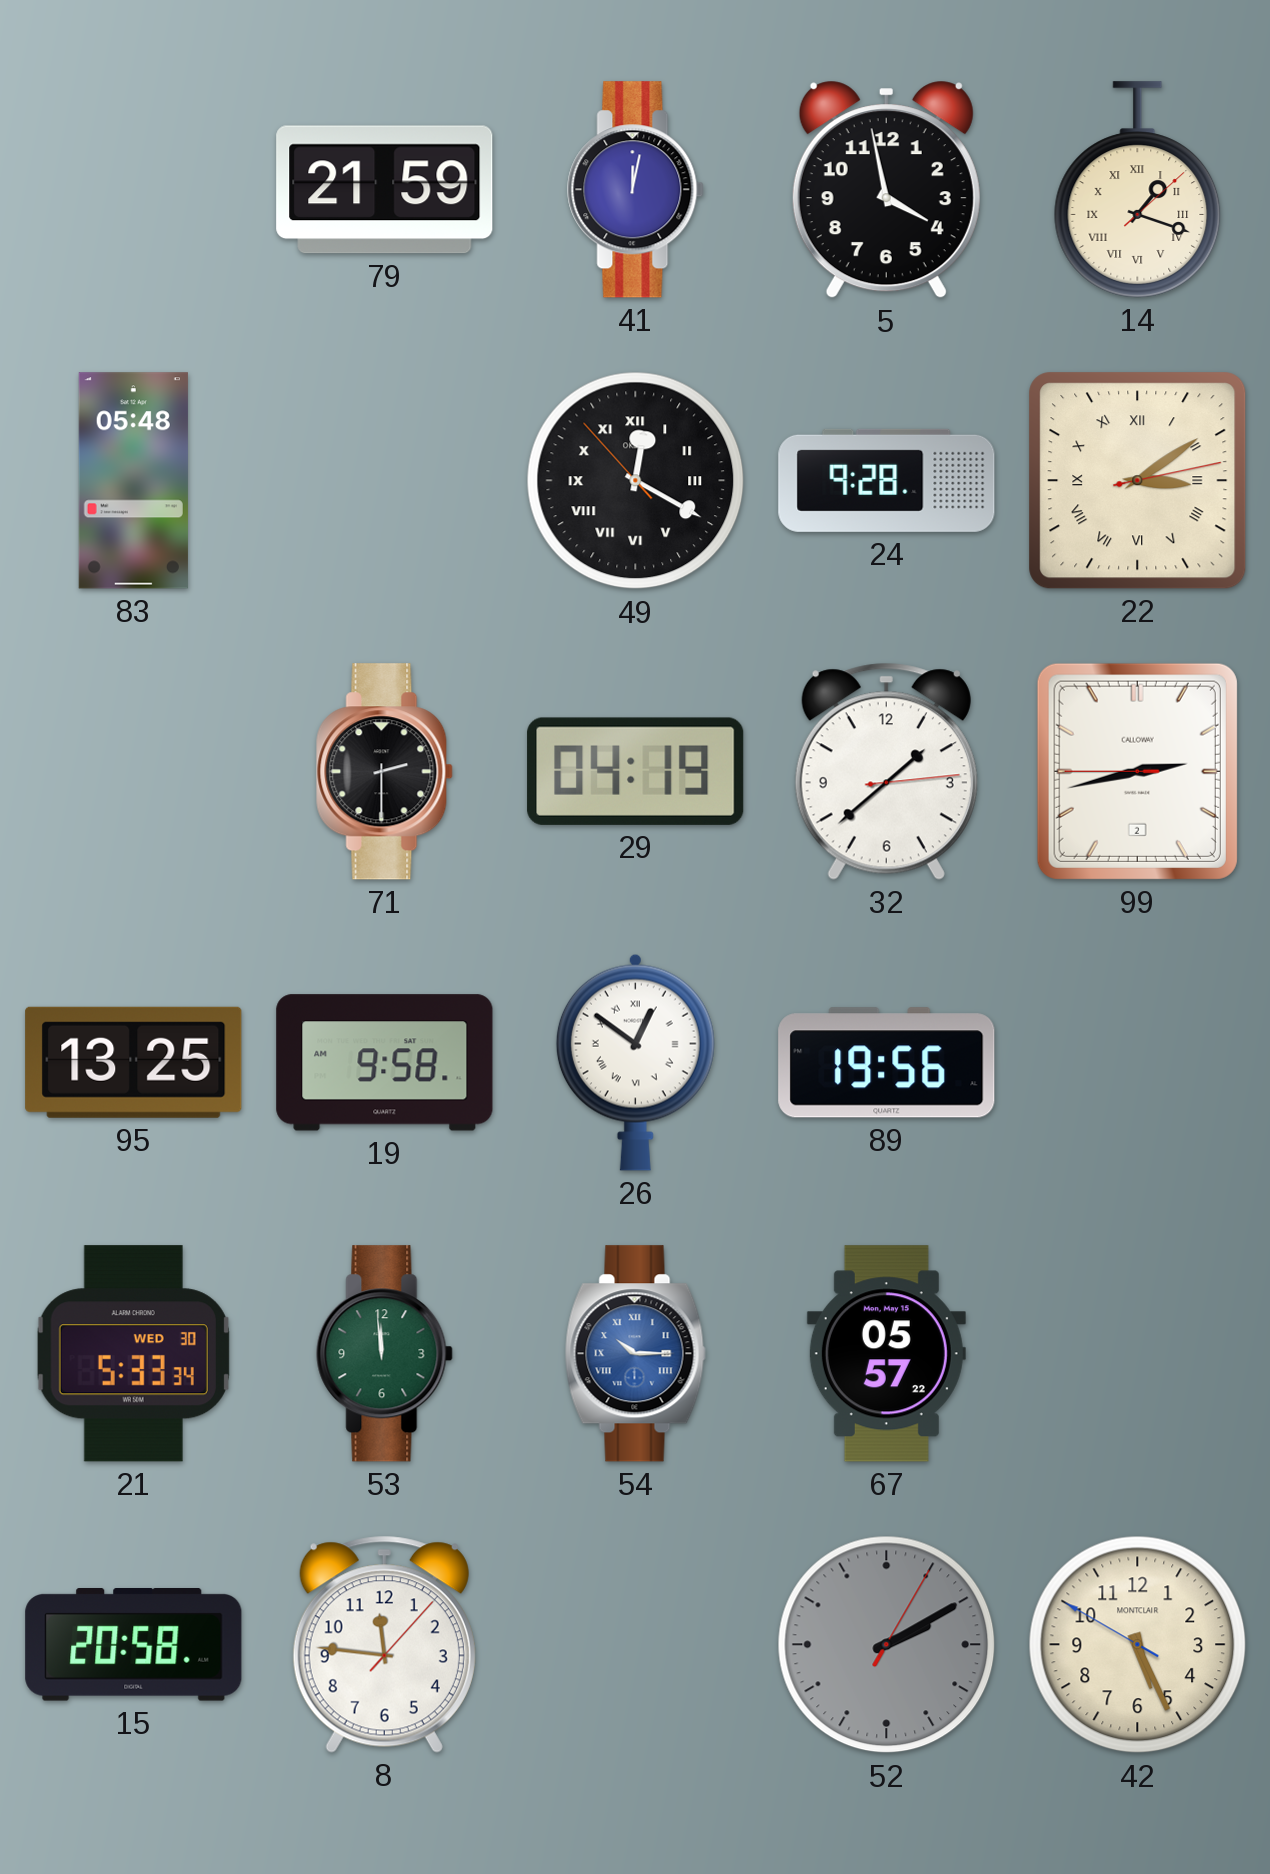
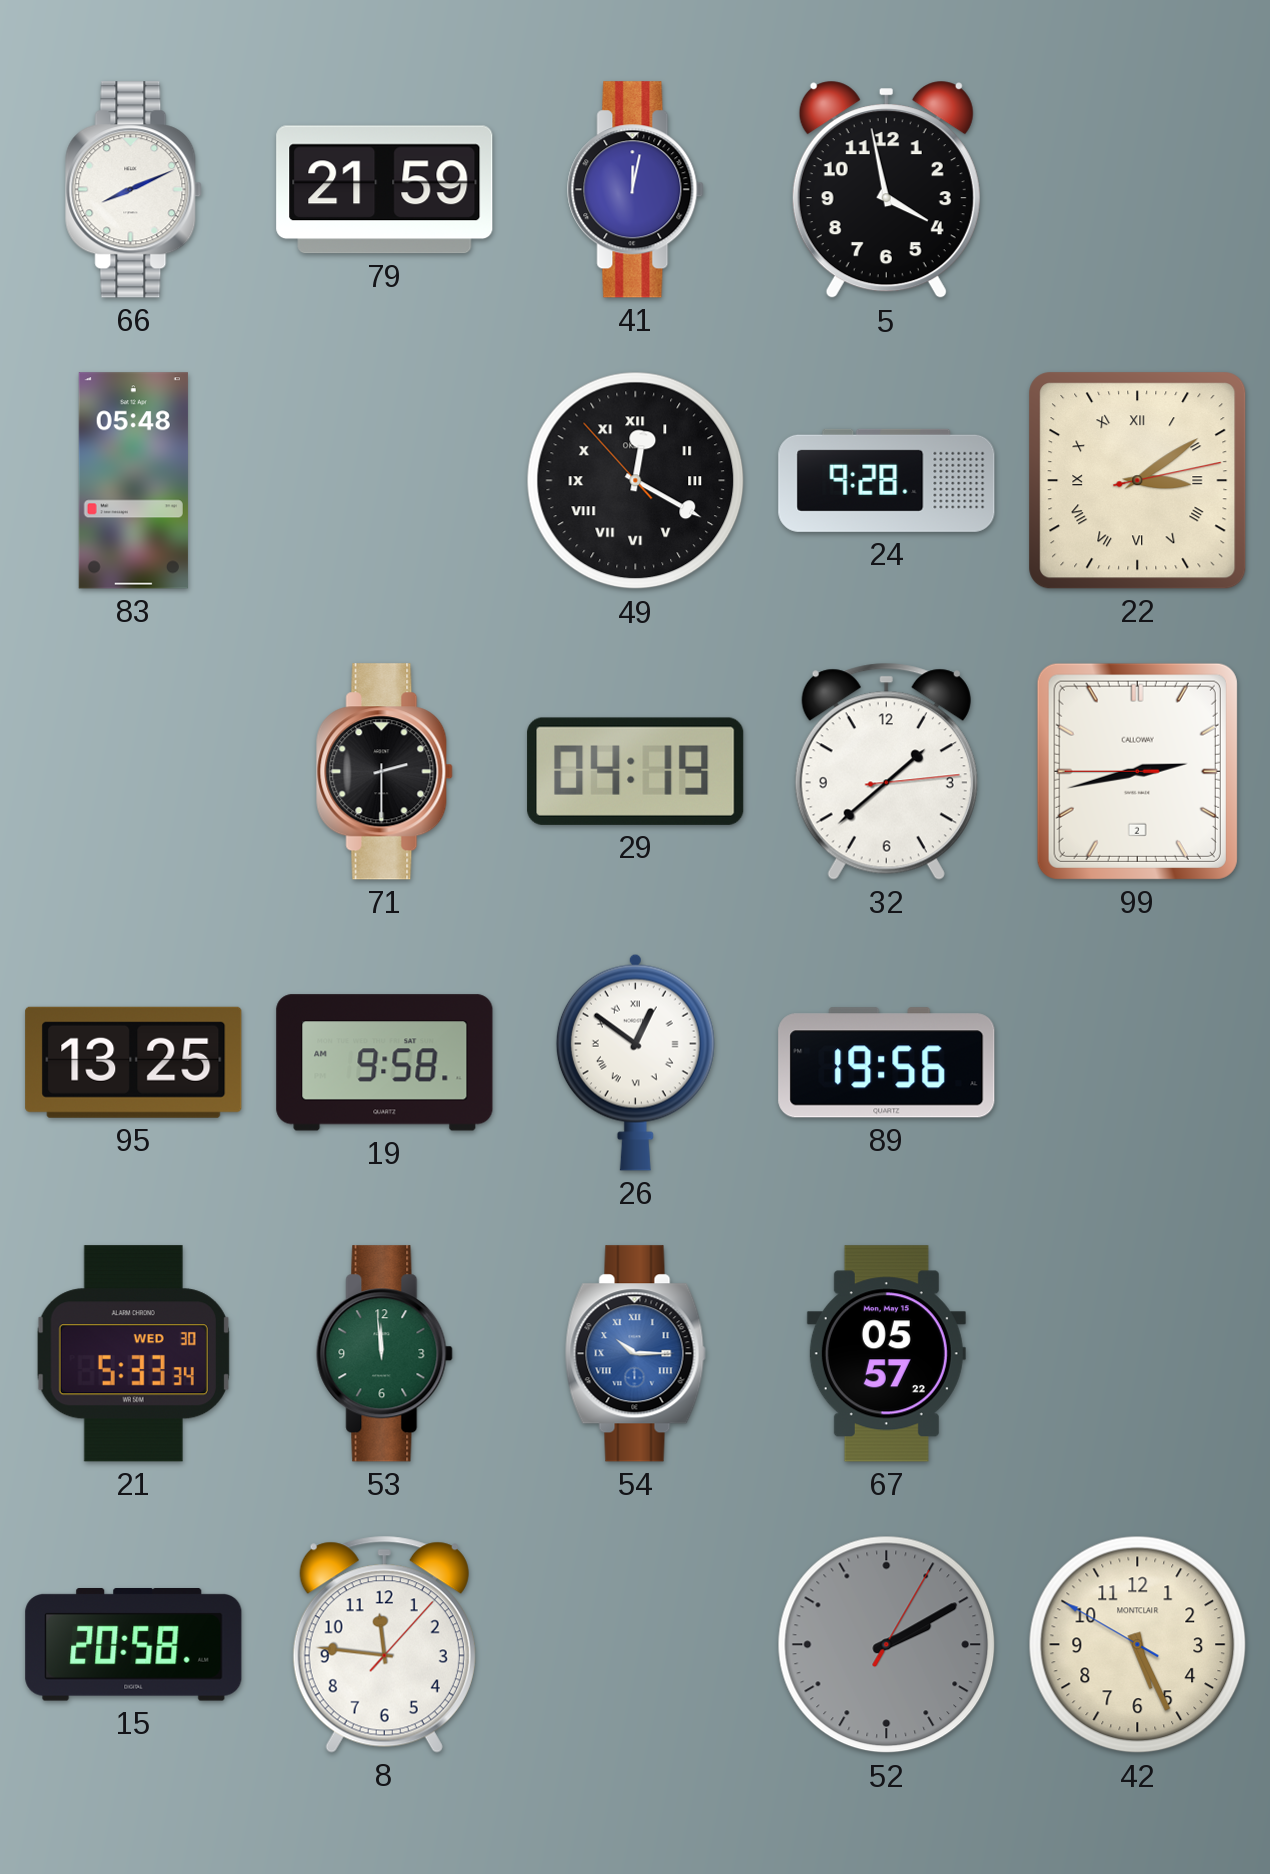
66: none -> 8:11 (134, 190)
14: 1:18 -> none (1138, 190)
